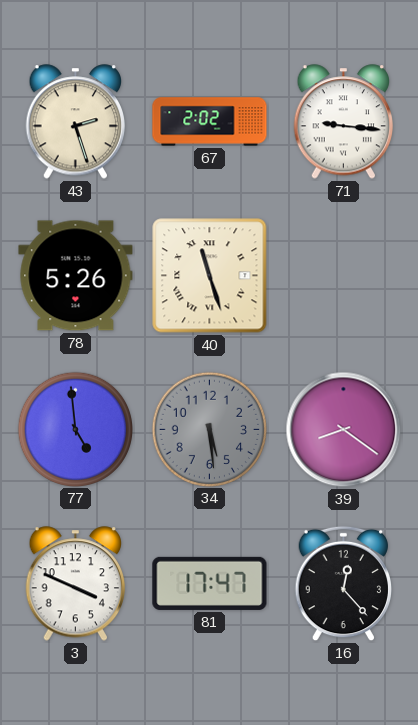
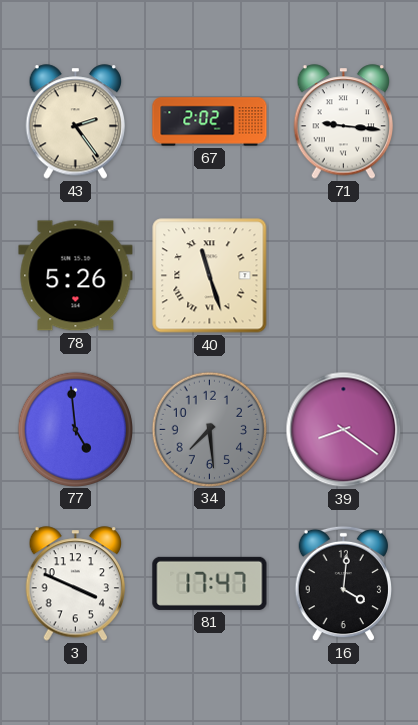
43: 2:27 -> 2:24 (76, 122)
34: 5:29 -> 7:29 (209, 429)
16: 12:23 -> 4:01 (343, 584)
